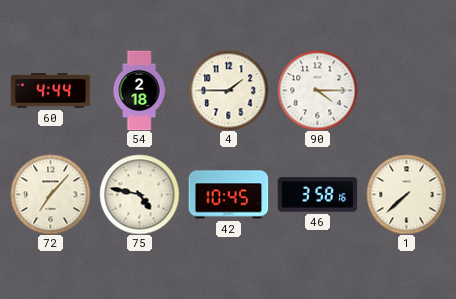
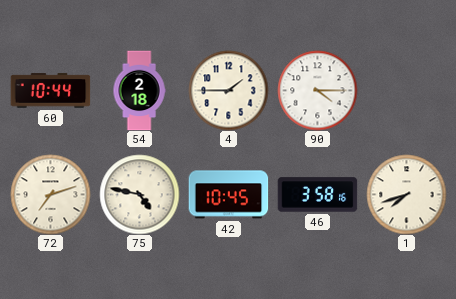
60: 4:44 -> 10:44 (50, 91)
72: 7:07 -> 7:12 (50, 194)
1: 7:38 -> 7:42 (406, 194)
